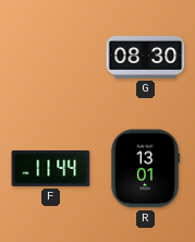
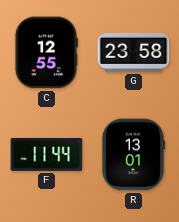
C: none -> 12:55 (46, 53)
G: 08:30 -> 23:58 (134, 52)
